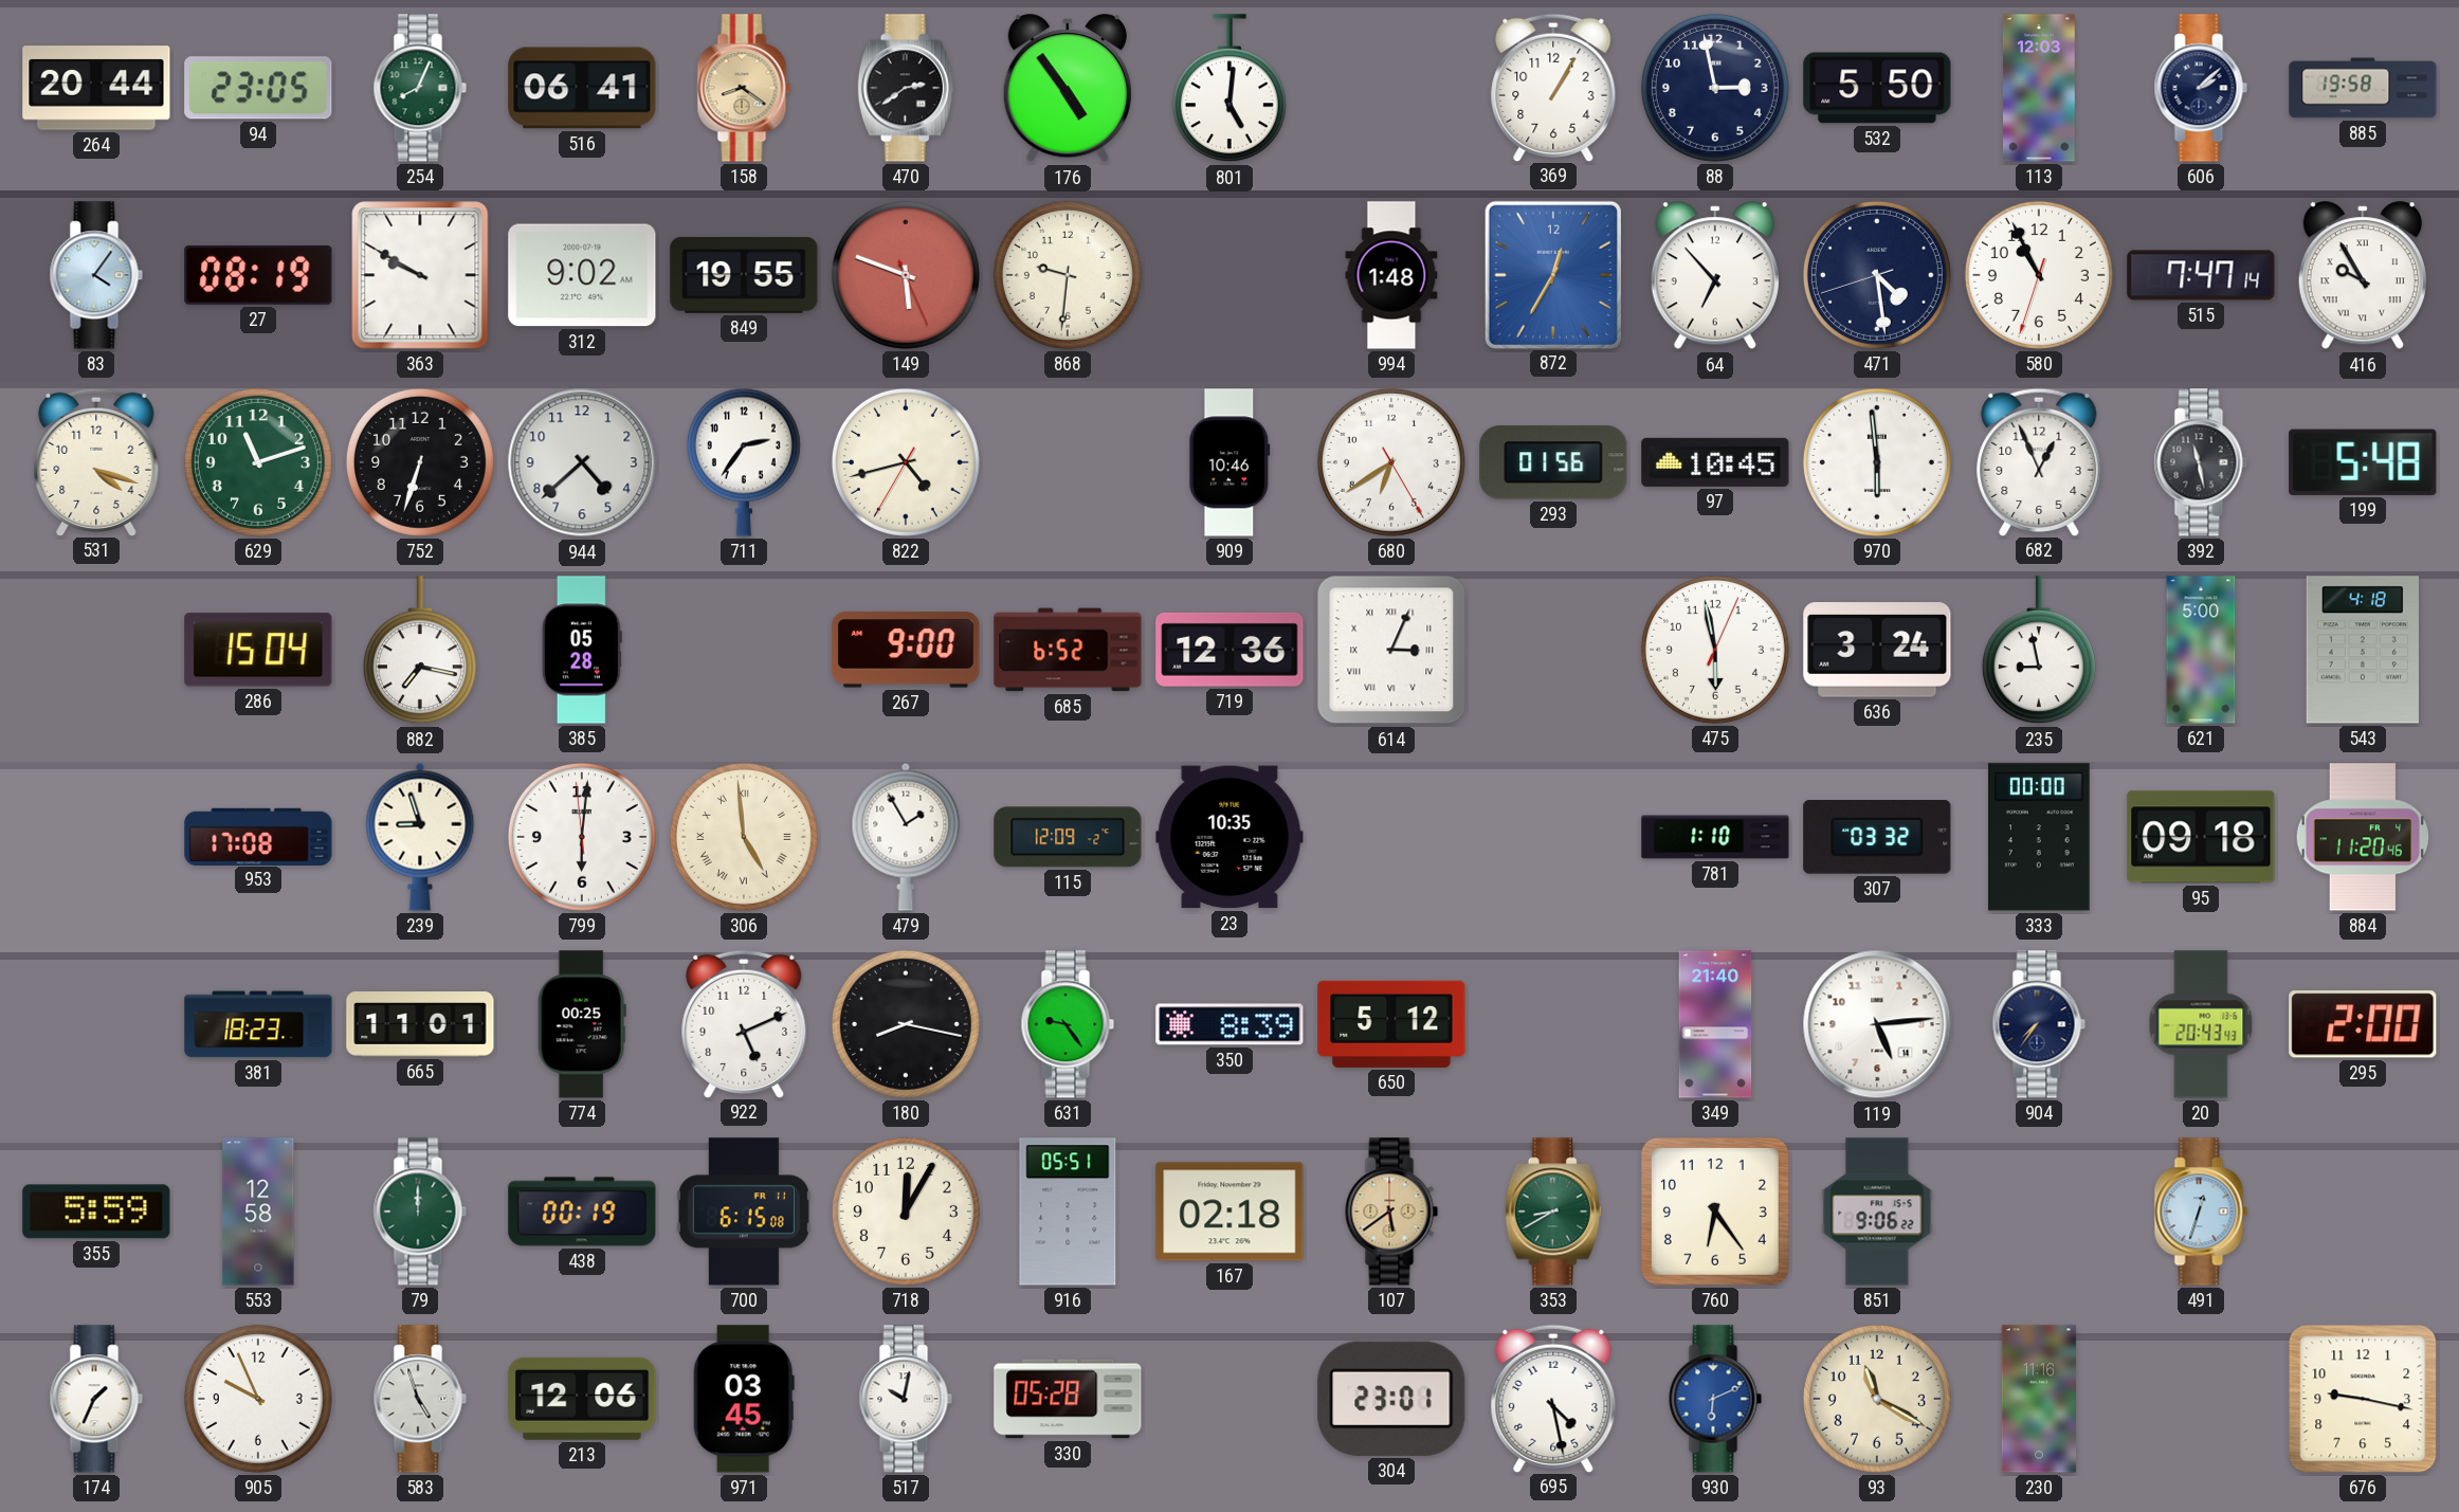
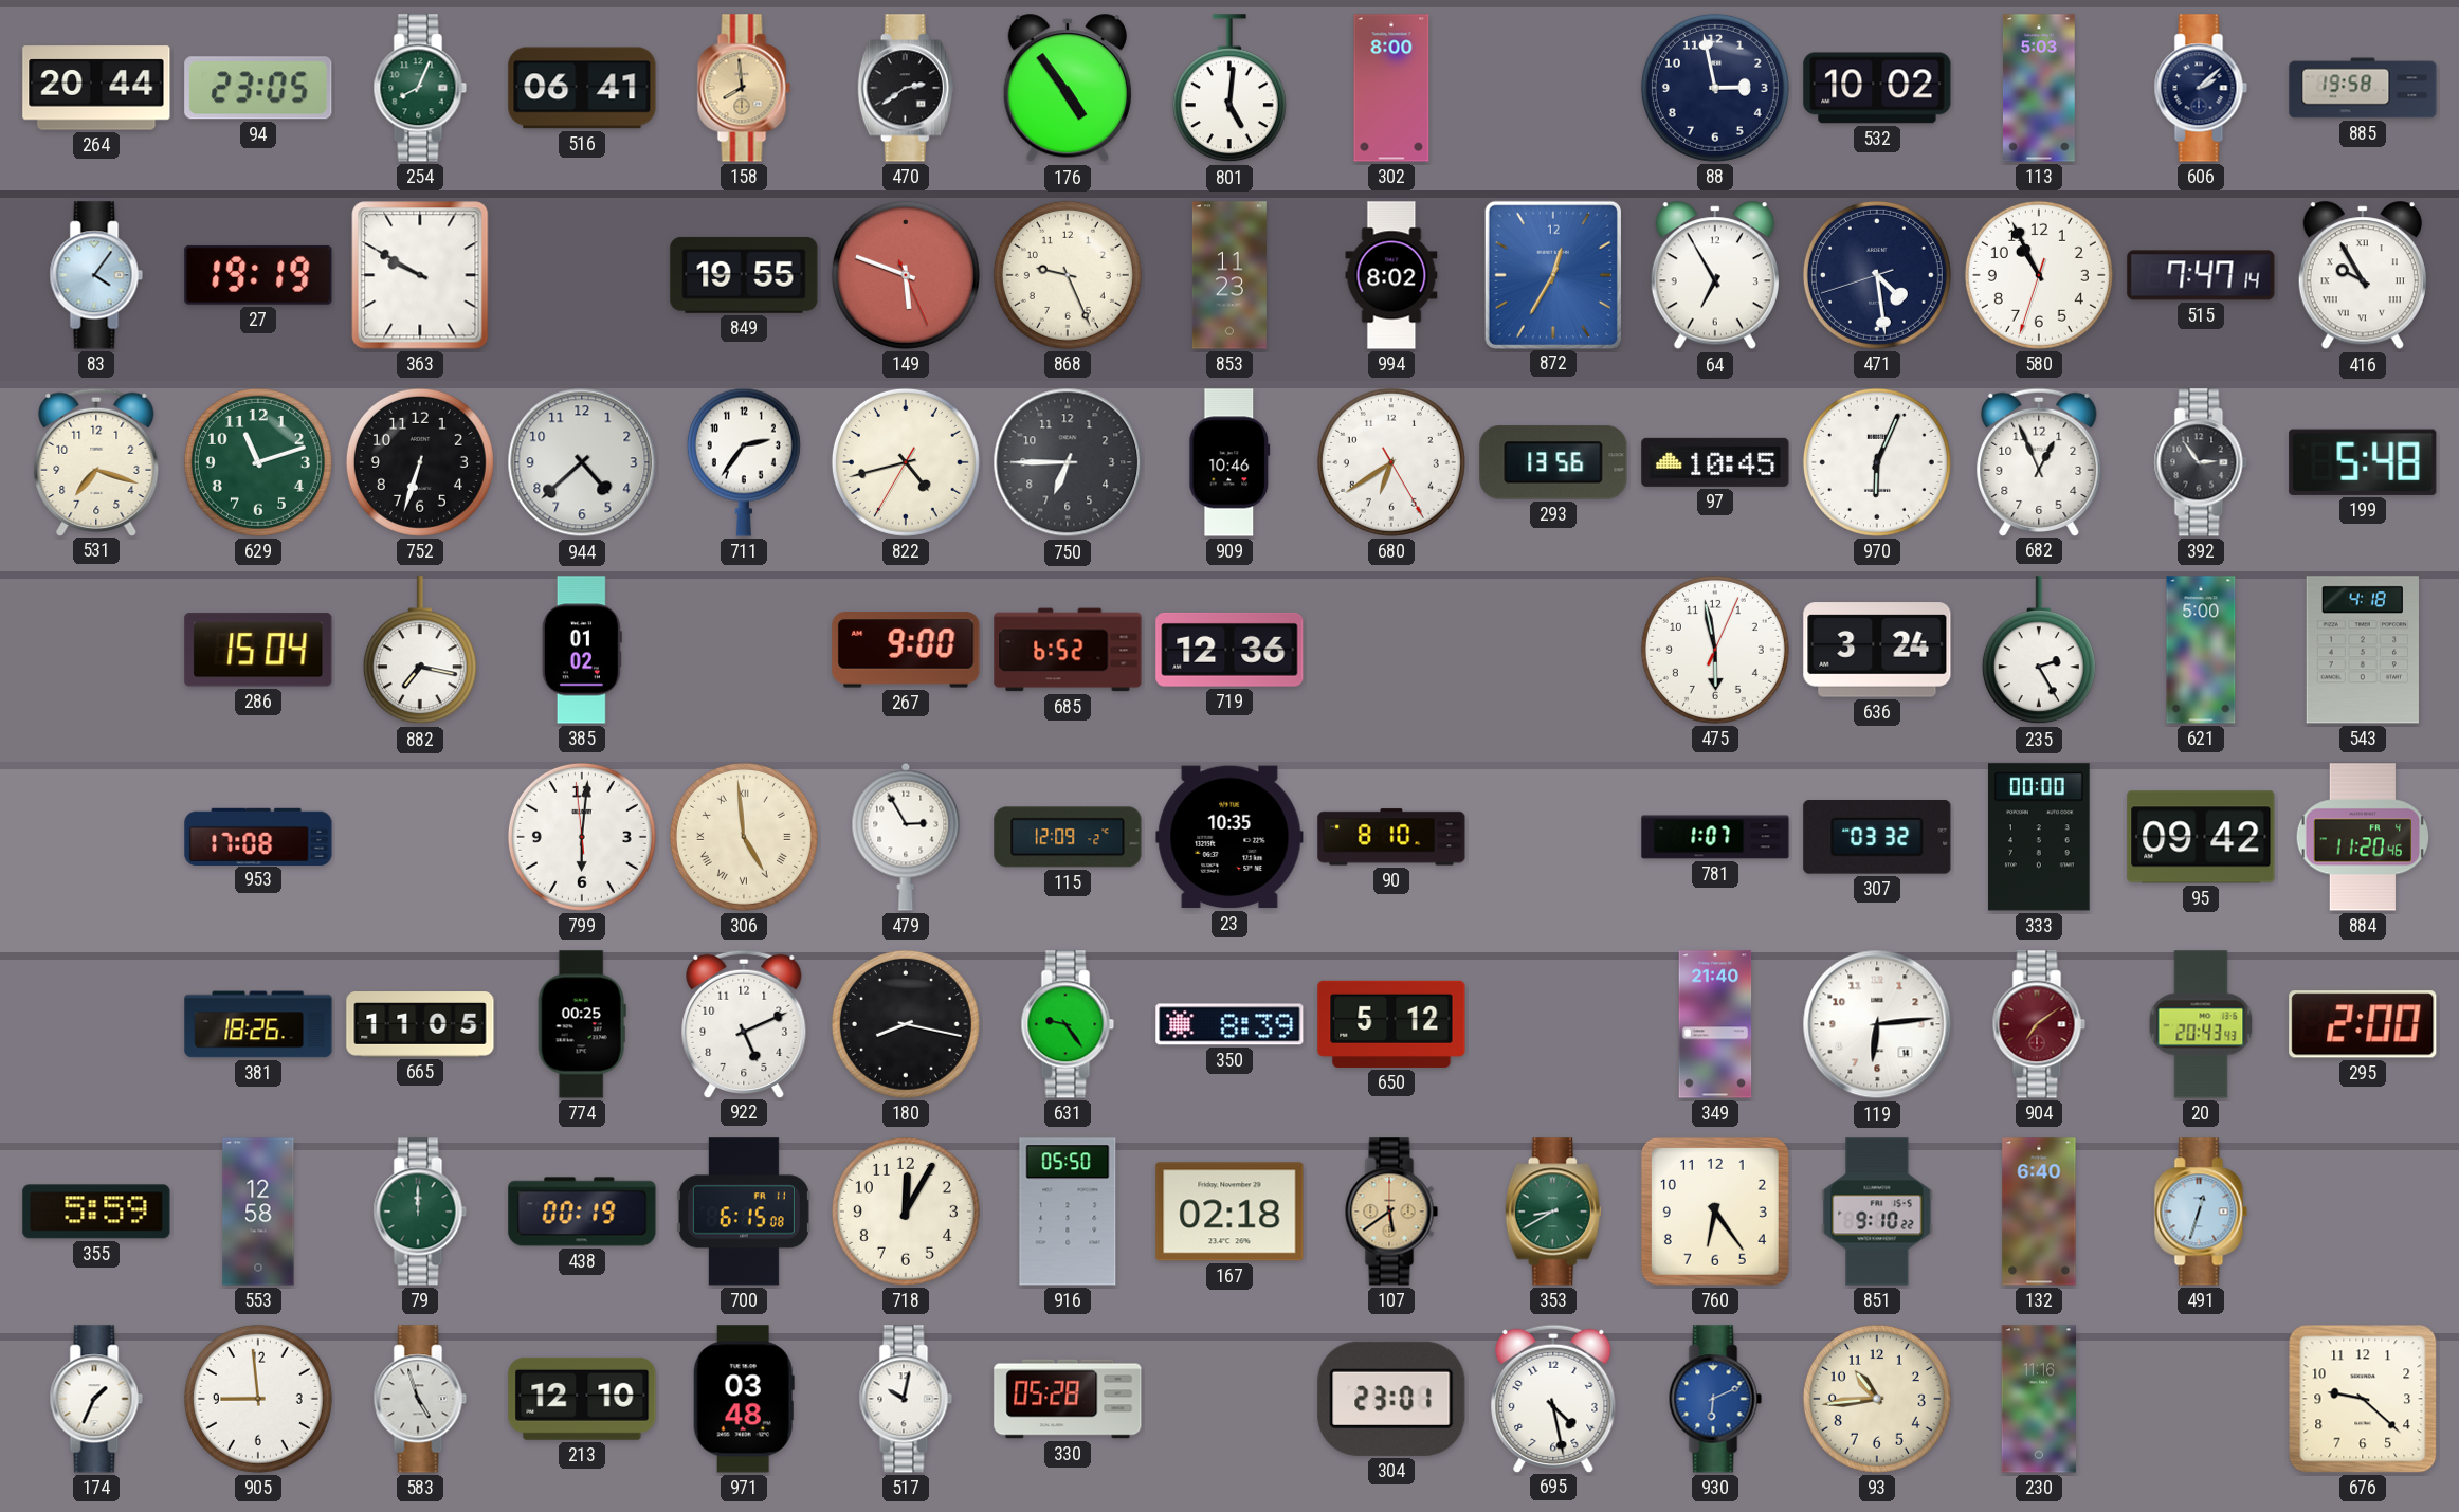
158: 8:21 -> 7:59 (744, 88)
302: none -> 8:00 (1391, 88)
369: 1:05 -> none (1553, 87)
532: 5:50 -> 10:02 (1877, 88)
113: 12:03 -> 5:03 (2040, 88)
27: 08:19 -> 19:19 (258, 275)
312: 9:02 -> none (582, 275)
868: 9:31 -> 9:26 (1068, 275)
853: none -> 11:23 (1229, 275)
994: 1:48 -> 8:02 (1391, 275)
64: 6:53 -> 6:55 (1715, 276)
531: 4:18 -> 7:18 (96, 461)
750: none -> 6:45 (1068, 462)
293: 01:56 -> 13:56 (1553, 462)
970: 5:59 -> 6:04 (1877, 462)
392: 11:28 -> 2:54 (2201, 462)
385: 05:28 -> 01:02 (582, 650)
614: 3:04 -> none (1391, 650)
235: 8:58 -> 2:25 (2039, 651)
239: 8:57 -> none (420, 837)
479: 1:55 -> 2:55 (906, 837)
90: none -> 8:10 (1391, 837)
781: 1:10 -> 1:07 (1715, 837)
95: 09:18 -> 09:42 (2201, 837)
381: 18:23 -> 18:26 (258, 1024)
665: 11:01 -> 11:05 (420, 1024)
119: 5:14 -> 6:14 (1877, 1024)
904: 7:36 -> 7:09 (2039, 1024)
904 dial: navy -> burgundy (2039, 1024)
916: 05:51 -> 05:50 (1068, 1212)
851: 9:06 -> 9:10 (1877, 1212)
132: none -> 6:40 (2039, 1212)
905: 9:56 -> 8:59 (258, 1399)
213: 12:06 -> 12:10 (582, 1399)
971: 03:45 -> 03:48 (744, 1399)
93: 11:20 -> 10:44 (1877, 1399)
676: 9:17 -> 9:22 (2363, 1399)
